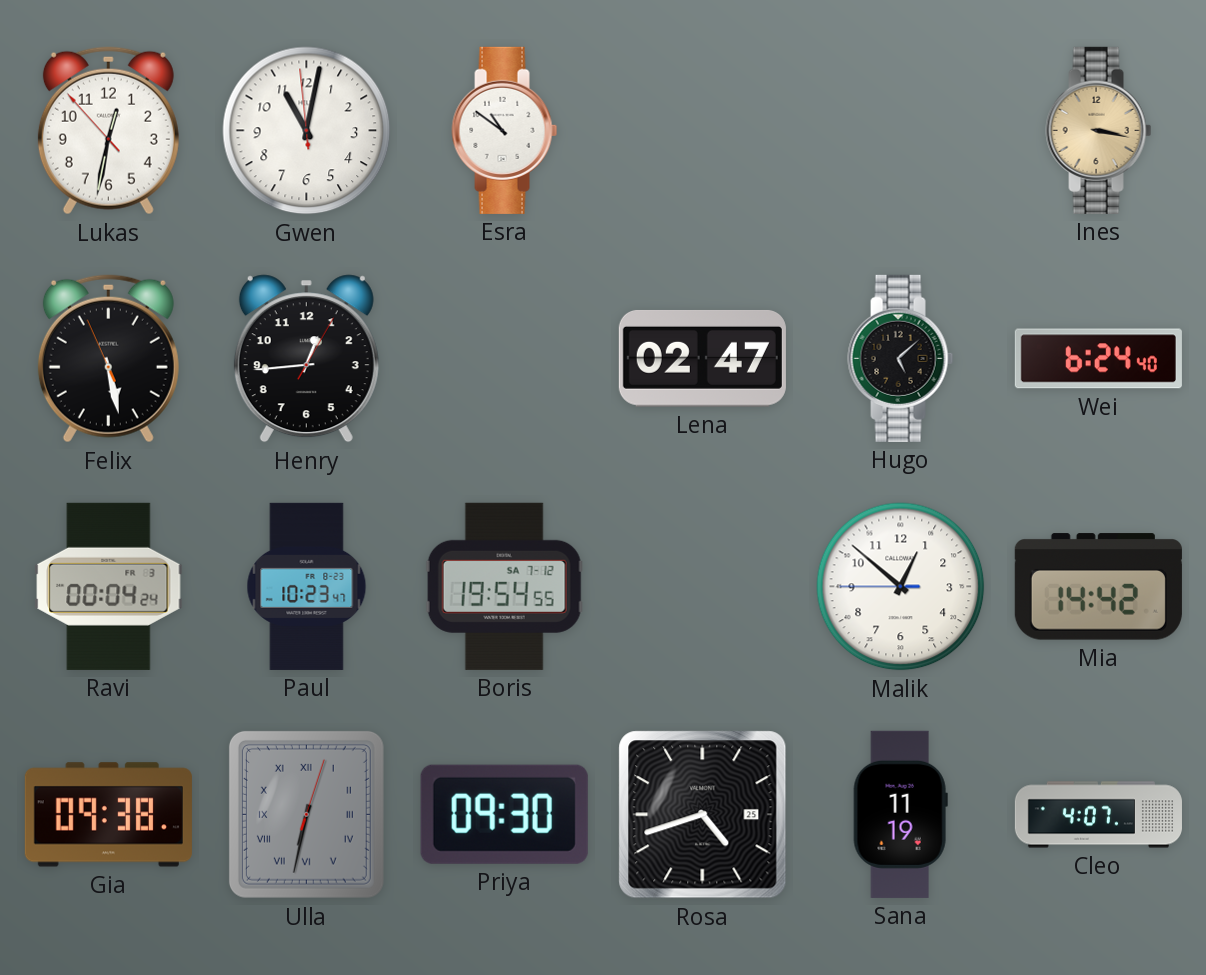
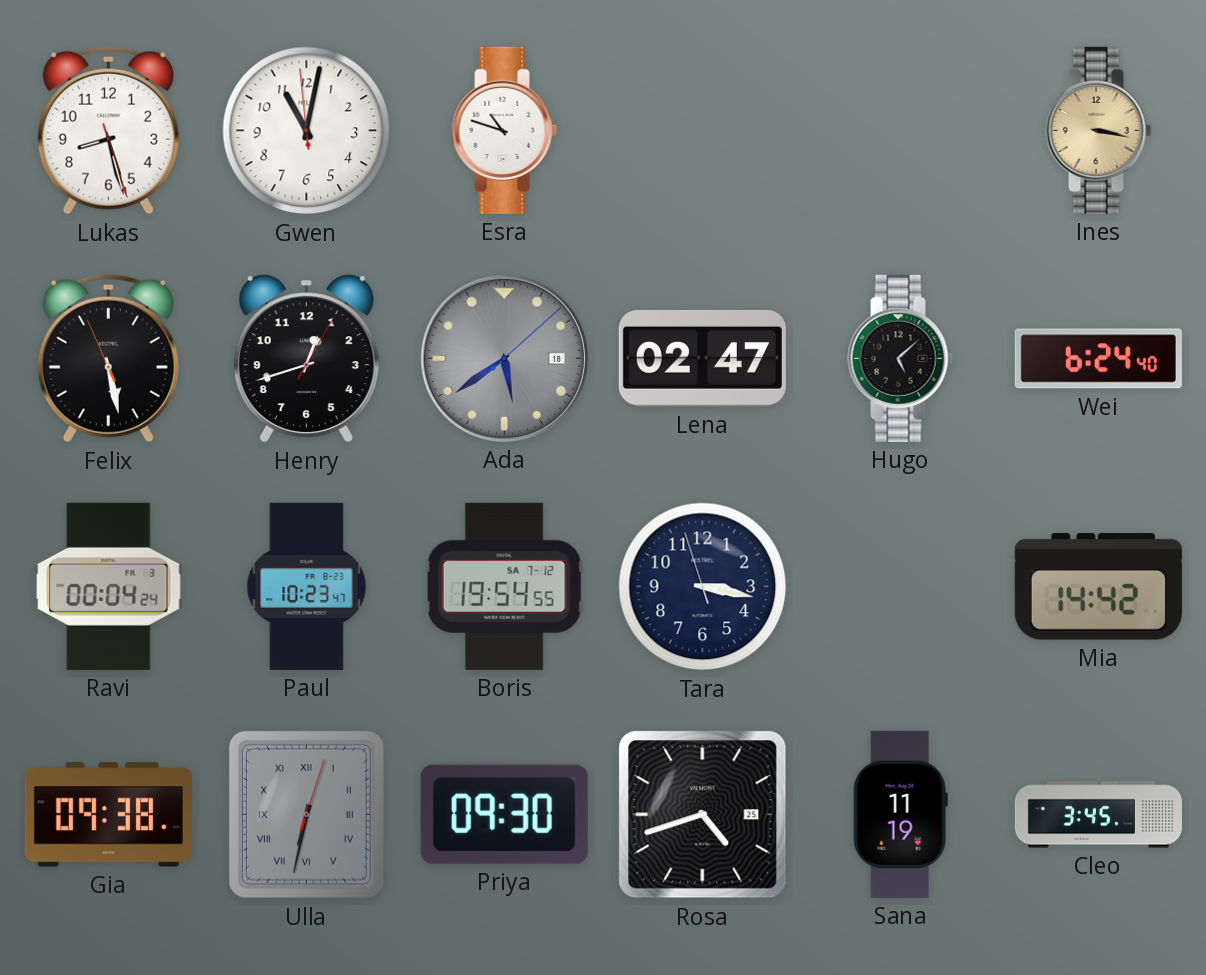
Lukas: 12:31 -> 8:27 (108, 131)
Esra: 10:51 -> 10:48 (505, 130)
Henry: 12:44 -> 12:42 (306, 359)
Ada: none -> 5:39 (504, 358)
Tara: none -> 3:16 (703, 587)
Malik: 12:51 -> none (901, 587)
Cleo: 4:07 -> 3:45 (1098, 815)
